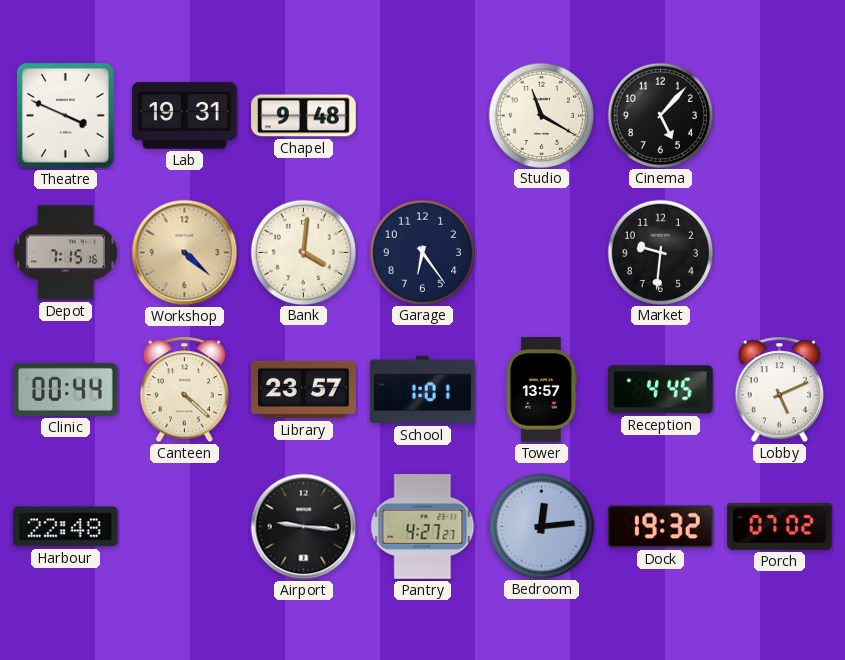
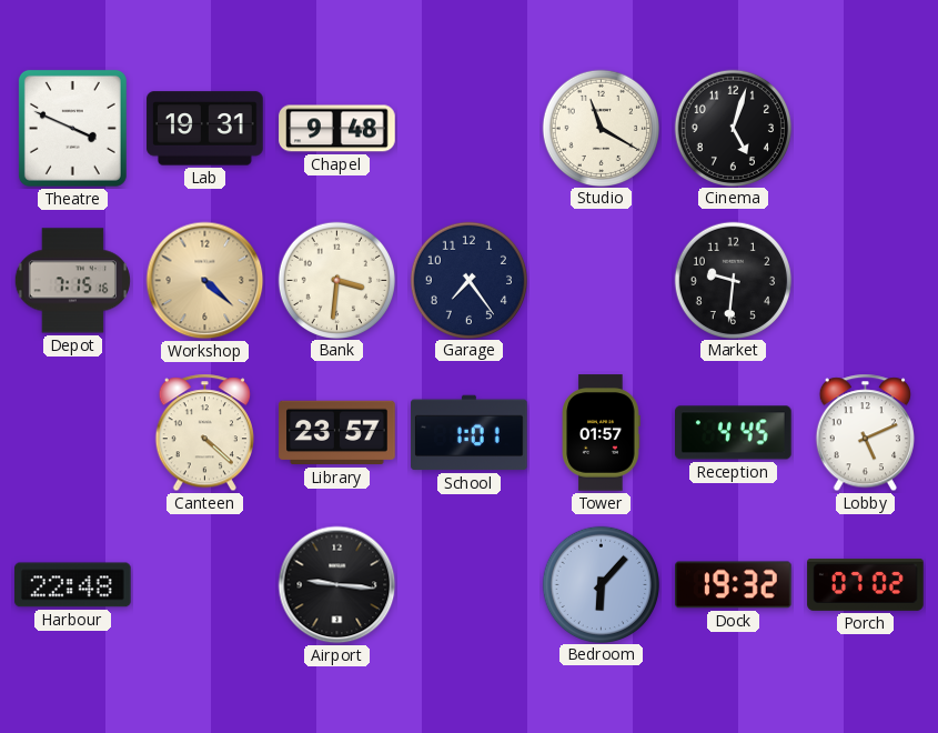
Cinema: 5:07 -> 5:03 (733, 128)
Bank: 4:01 -> 3:31 (336, 280)
Garage: 6:24 -> 7:24 (468, 280)
Clinic: 00:44 -> none (66, 389)
Tower: 13:57 -> 01:57 (601, 433)
Pantry: 4:27 -> none (423, 527)
Bedroom: 12:14 -> 6:07 (601, 584)
